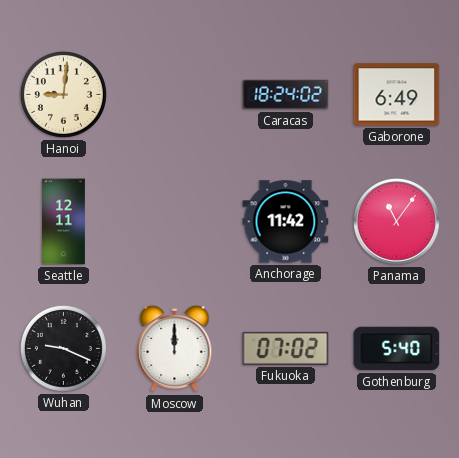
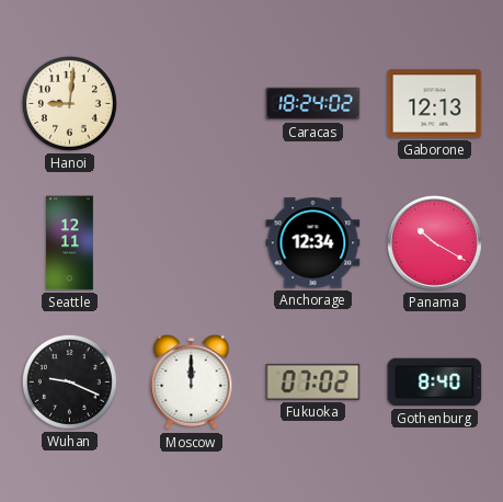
Gaborone: 6:49 -> 12:13 (435, 104)
Anchorage: 11:42 -> 12:34 (313, 243)
Panama: 11:06 -> 10:20 (434, 242)
Gothenburg: 5:40 -> 8:40 (435, 383)
